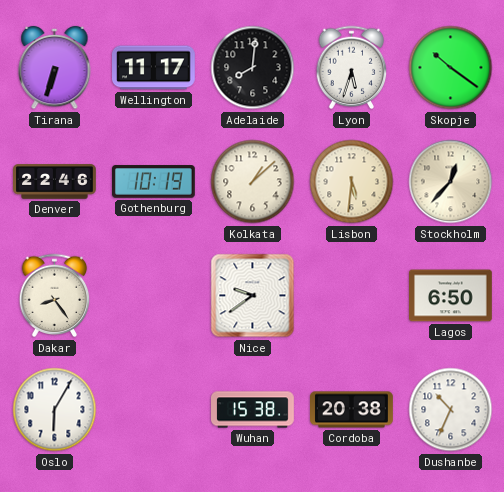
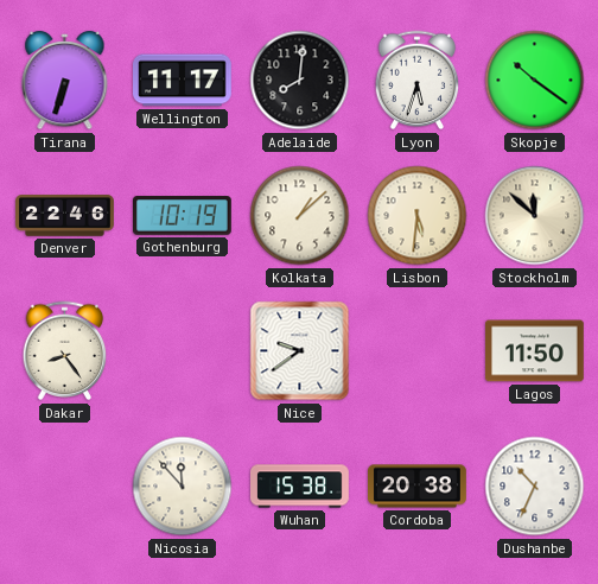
Stockholm: 12:37 -> 11:52 (535, 216)
Lagos: 6:50 -> 11:50 (535, 351)
Oslo: 6:05 -> none (55, 410)
Nicosia: none -> 11:53 (183, 487)
